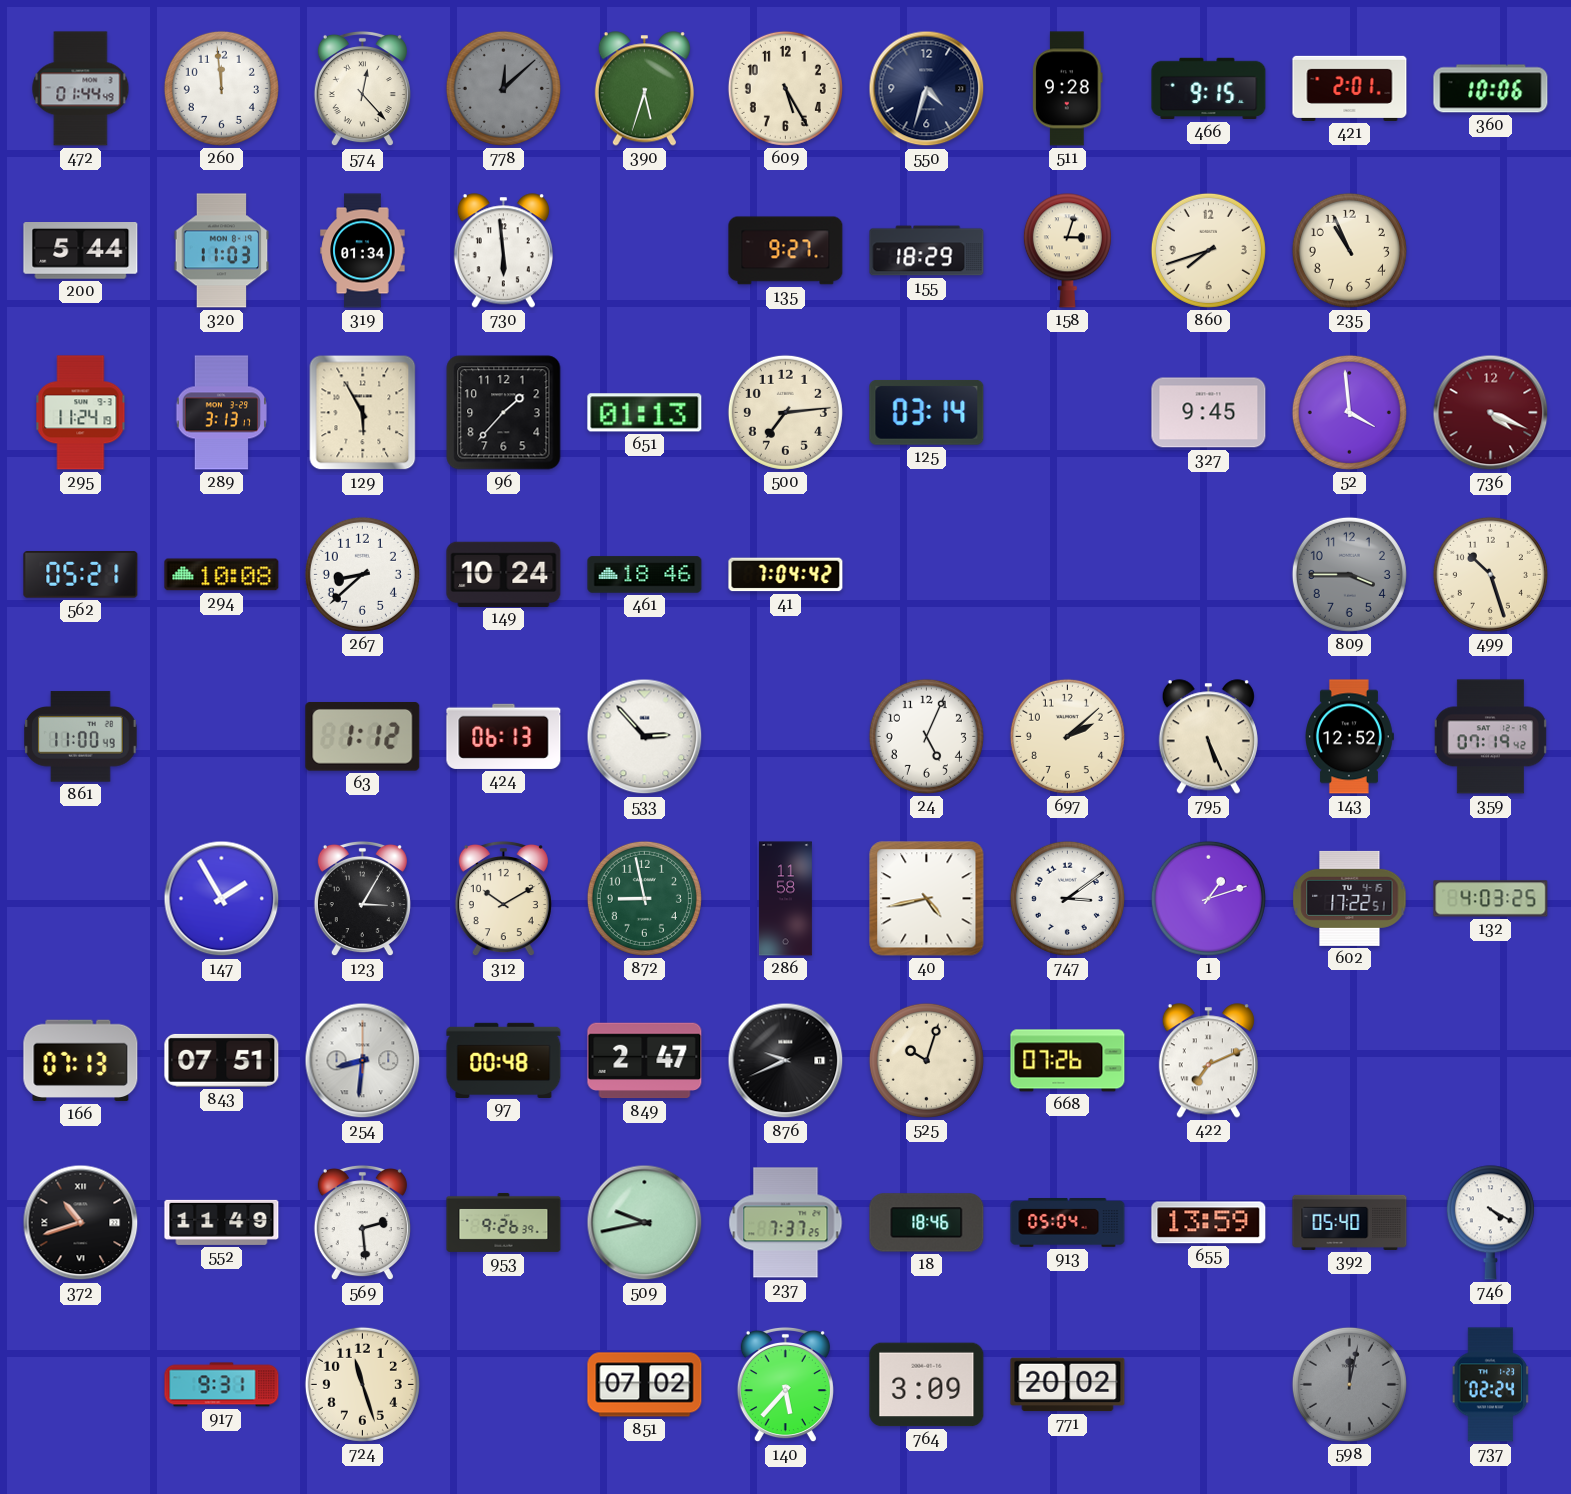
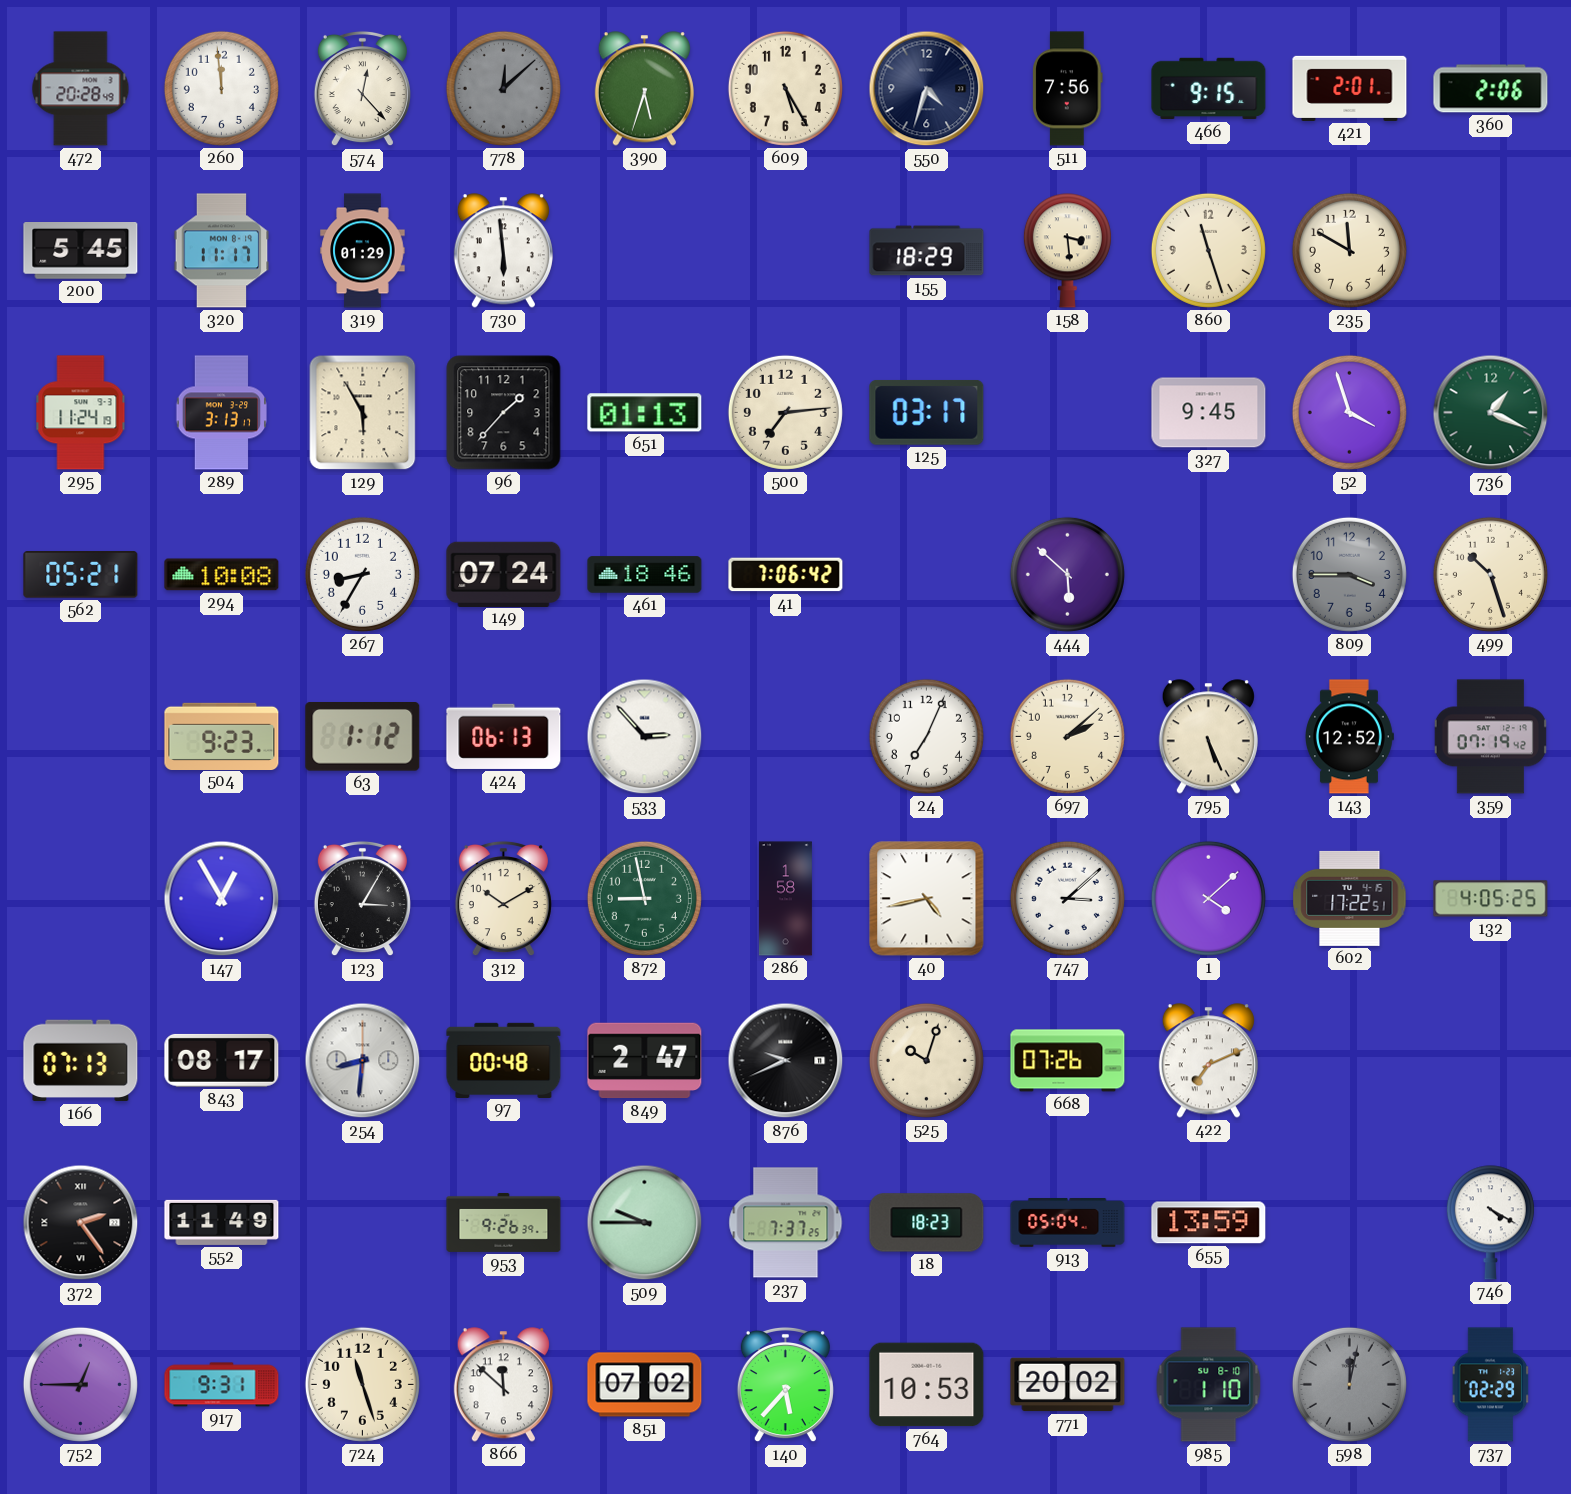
472: 01:44 -> 20:28 (81, 89)
511: 9:28 -> 7:56 (1068, 89)
360: 10:06 -> 2:06 (1491, 89)
200: 5:44 -> 5:45 (81, 251)
320: 11:03 -> 11:17 (222, 251)
319: 01:34 -> 01:29 (363, 251)
135: 9:27 -> none (786, 251)
158: 3:03 -> 3:29 (1067, 251)
860: 7:42 -> 11:27 (1208, 250)
235: 10:56 -> 11:50 (1349, 250)
125: 03:14 -> 03:17 (927, 412)
52: 3:59 -> 3:57 (1349, 412)
736: 4:19 -> 1:19 (1491, 413)
736 dial: burgundy -> green (1491, 413)
267: 8:38 -> 8:35 (362, 574)
149: 10:24 -> 07:24 (504, 574)
41: 7:04 -> 7:06 (786, 575)
444: none -> 5:52 (1067, 574)
861: 11:00 -> none (81, 737)
504: none -> 9:23 (222, 736)
24: 5:04 -> 7:04 (926, 736)
147: 1:55 -> 12:55 (222, 899)
286: 11:58 -> 1:58 (785, 899)
747: 3:09 -> 3:08 (1067, 898)
1: 1:12 -> 4:08 (1208, 898)
132: 4:03 -> 4:05 (1491, 899)
843: 07:51 -> 08:17 (222, 1060)
372: 10:42 -> 2:24 (81, 1223)
569: 2:29 -> none (362, 1223)
509: 9:43 -> 9:45 (645, 1223)
18: 18:46 -> 18:23 (927, 1223)
392: 05:40 -> none (1350, 1222)
752: none -> 12:45 (80, 1384)
866: none -> 11:52 (503, 1385)
764: 3:09 -> 10:53 (927, 1385)
985: none -> 1:10 (1209, 1385)
737: 02:24 -> 02:29 (1491, 1385)
